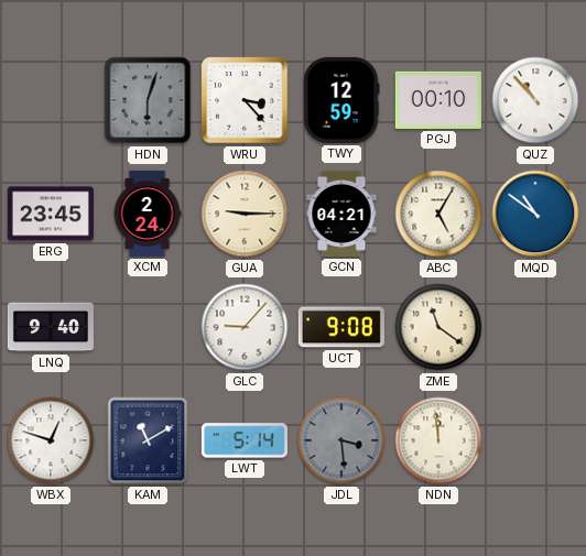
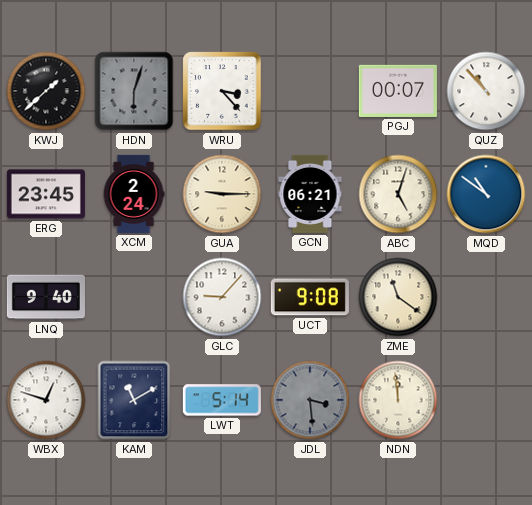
KWJ: none -> 1:38 (46, 91)
TWY: 12:59 -> none (341, 100)
PGJ: 00:10 -> 00:07 (398, 91)
GCN: 04:21 -> 06:21 (310, 194)
ABC: 5:05 -> 5:03 (398, 194)
